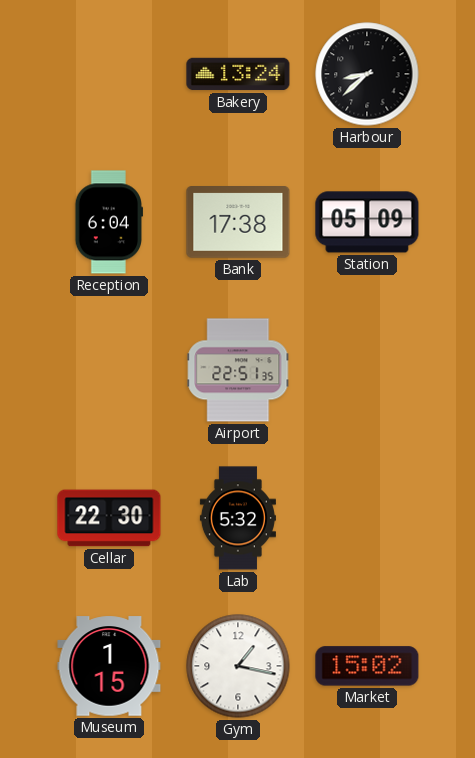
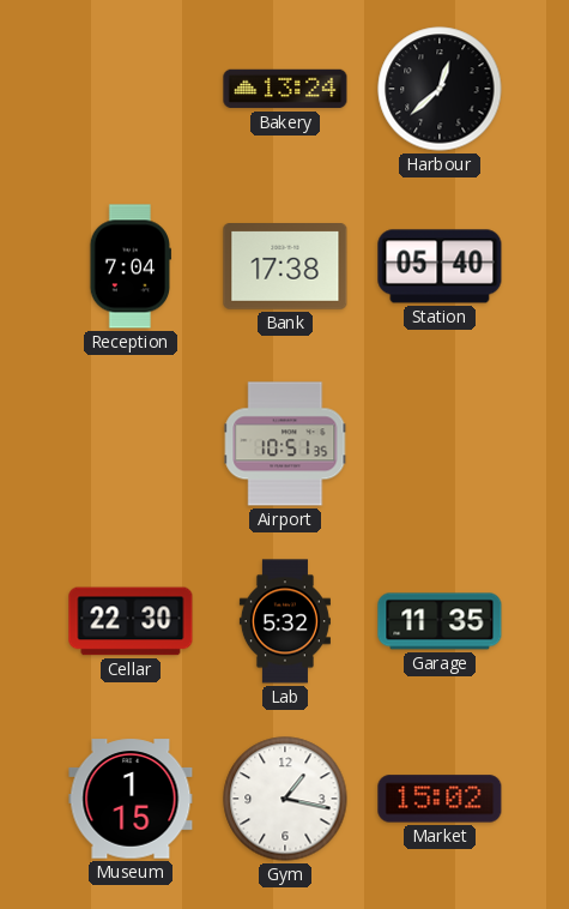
Harbour: 8:38 -> 12:38 (440, 89)
Reception: 6:04 -> 7:04 (131, 266)
Station: 05:09 -> 05:40 (440, 266)
Airport: 22:51 -> 10:51 (285, 444)
Garage: none -> 11:35 (440, 621)
